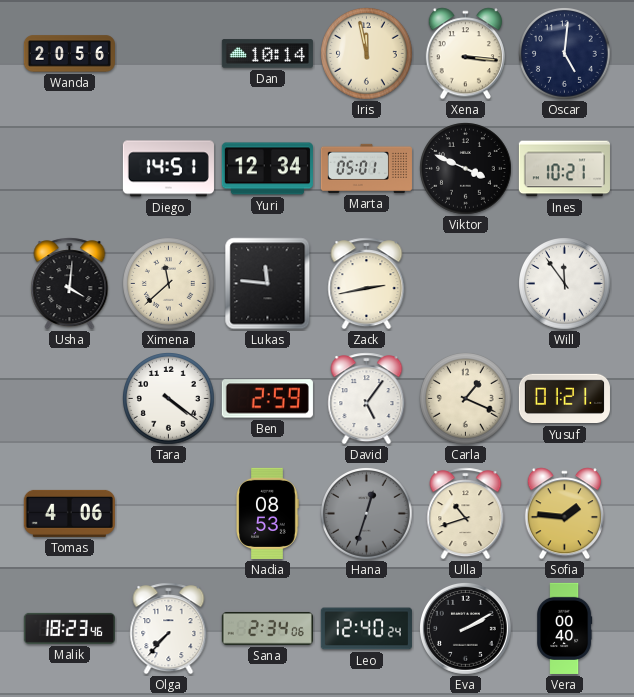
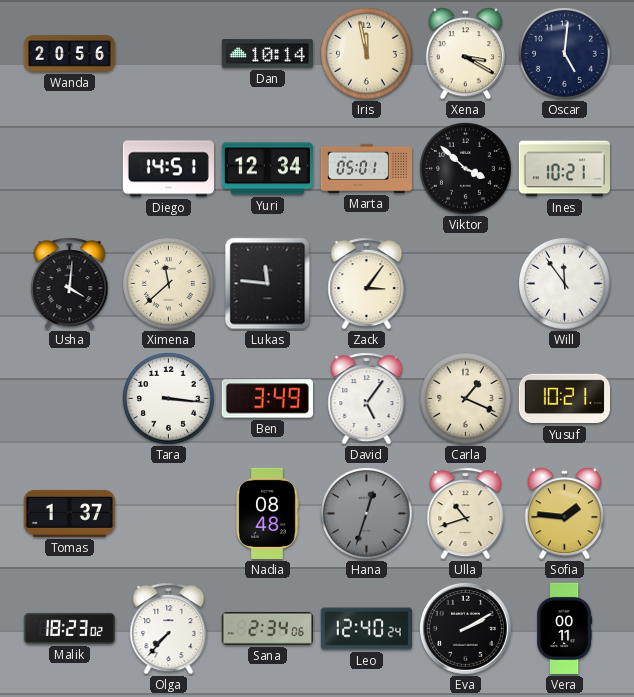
Xena: 3:16 -> 3:20 (465, 54)
Viktor: 3:49 -> 3:52 (466, 169)
Zack: 2:43 -> 3:06 (367, 284)
Tara: 4:21 -> 3:16 (169, 399)
Ben: 2:59 -> 3:49 (267, 399)
Yusuf: 01:21 -> 10:21 (564, 399)
Tomas: 4:06 -> 1:37 (69, 513)
Nadia: 08:53 -> 08:48 (267, 513)
Malik: 18:23:46 -> 18:23:02 (69, 628)
Vera: 00:40 -> 00:11 (565, 628)
